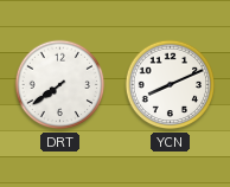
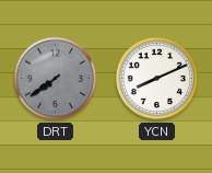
DRT dial: white -> grey (56, 79)
